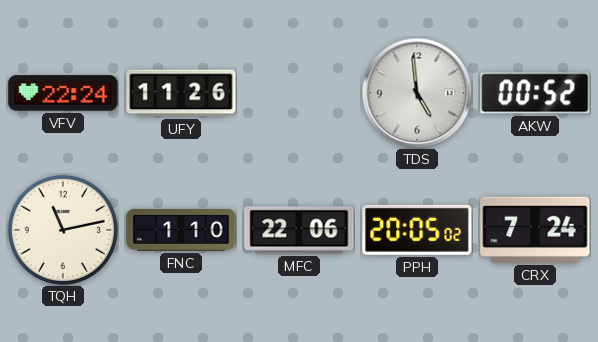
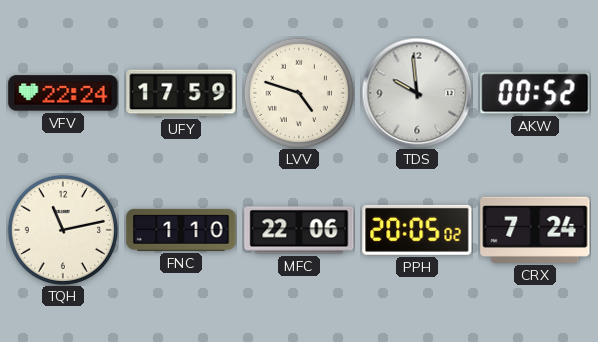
UFY: 11:26 -> 17:59 (181, 93)
LVV: none -> 4:48 (299, 93)
TDS: 4:59 -> 9:59 (417, 93)
